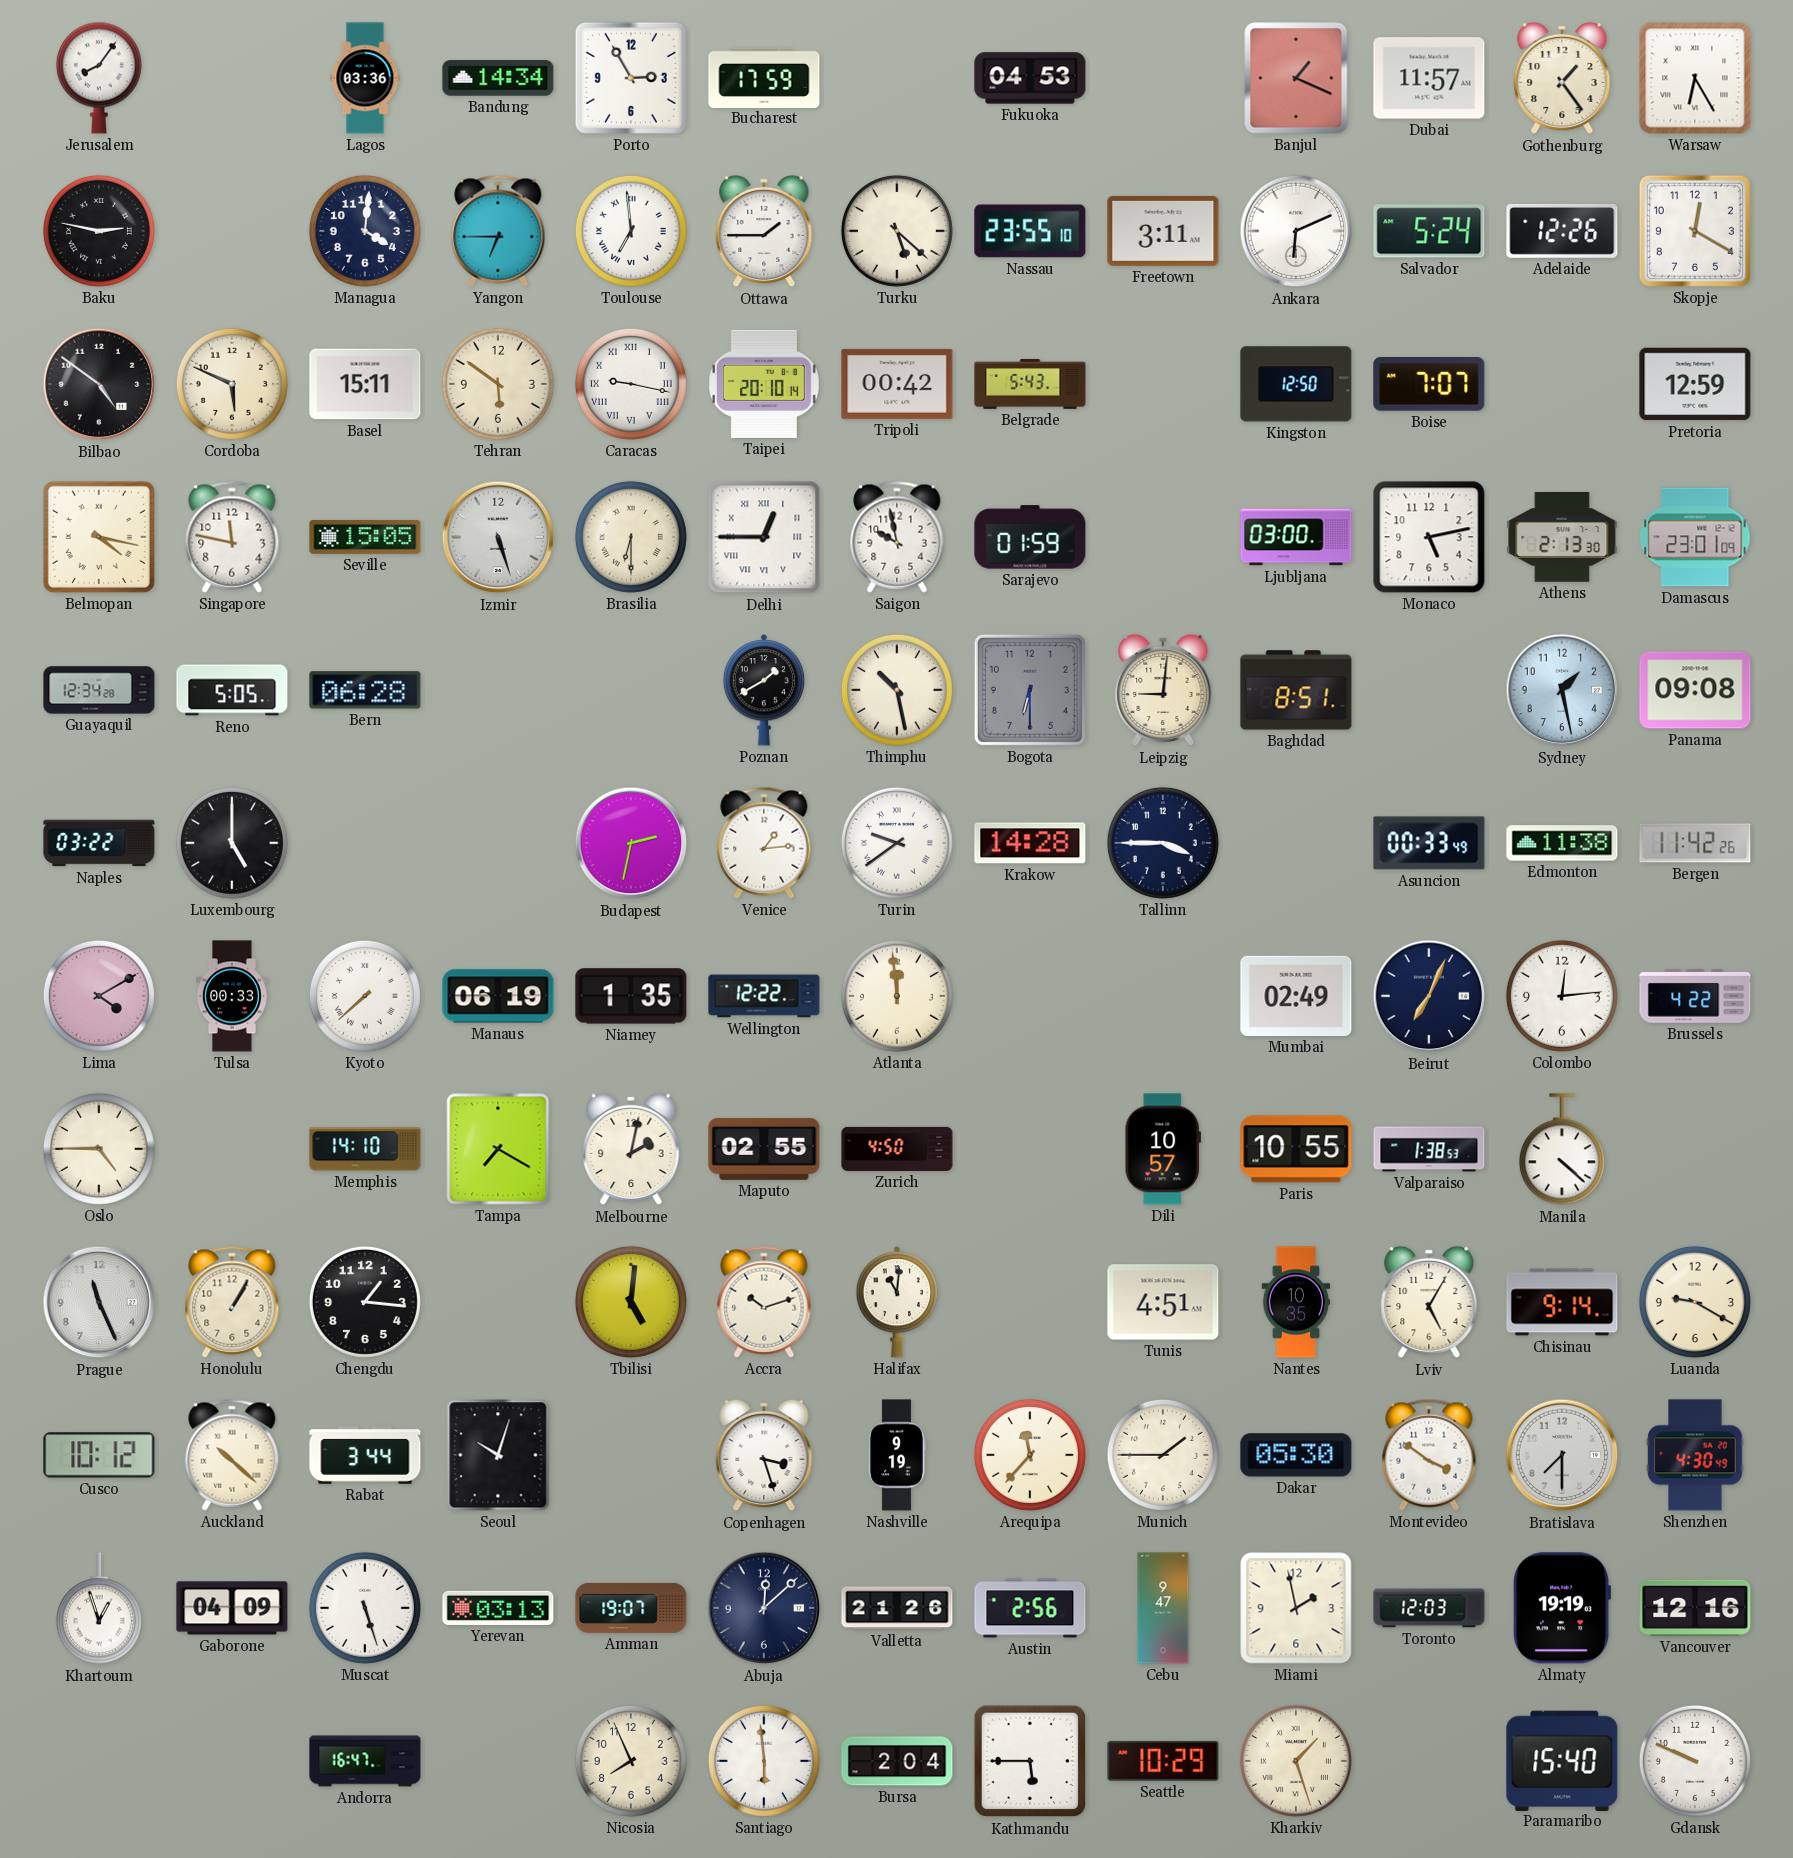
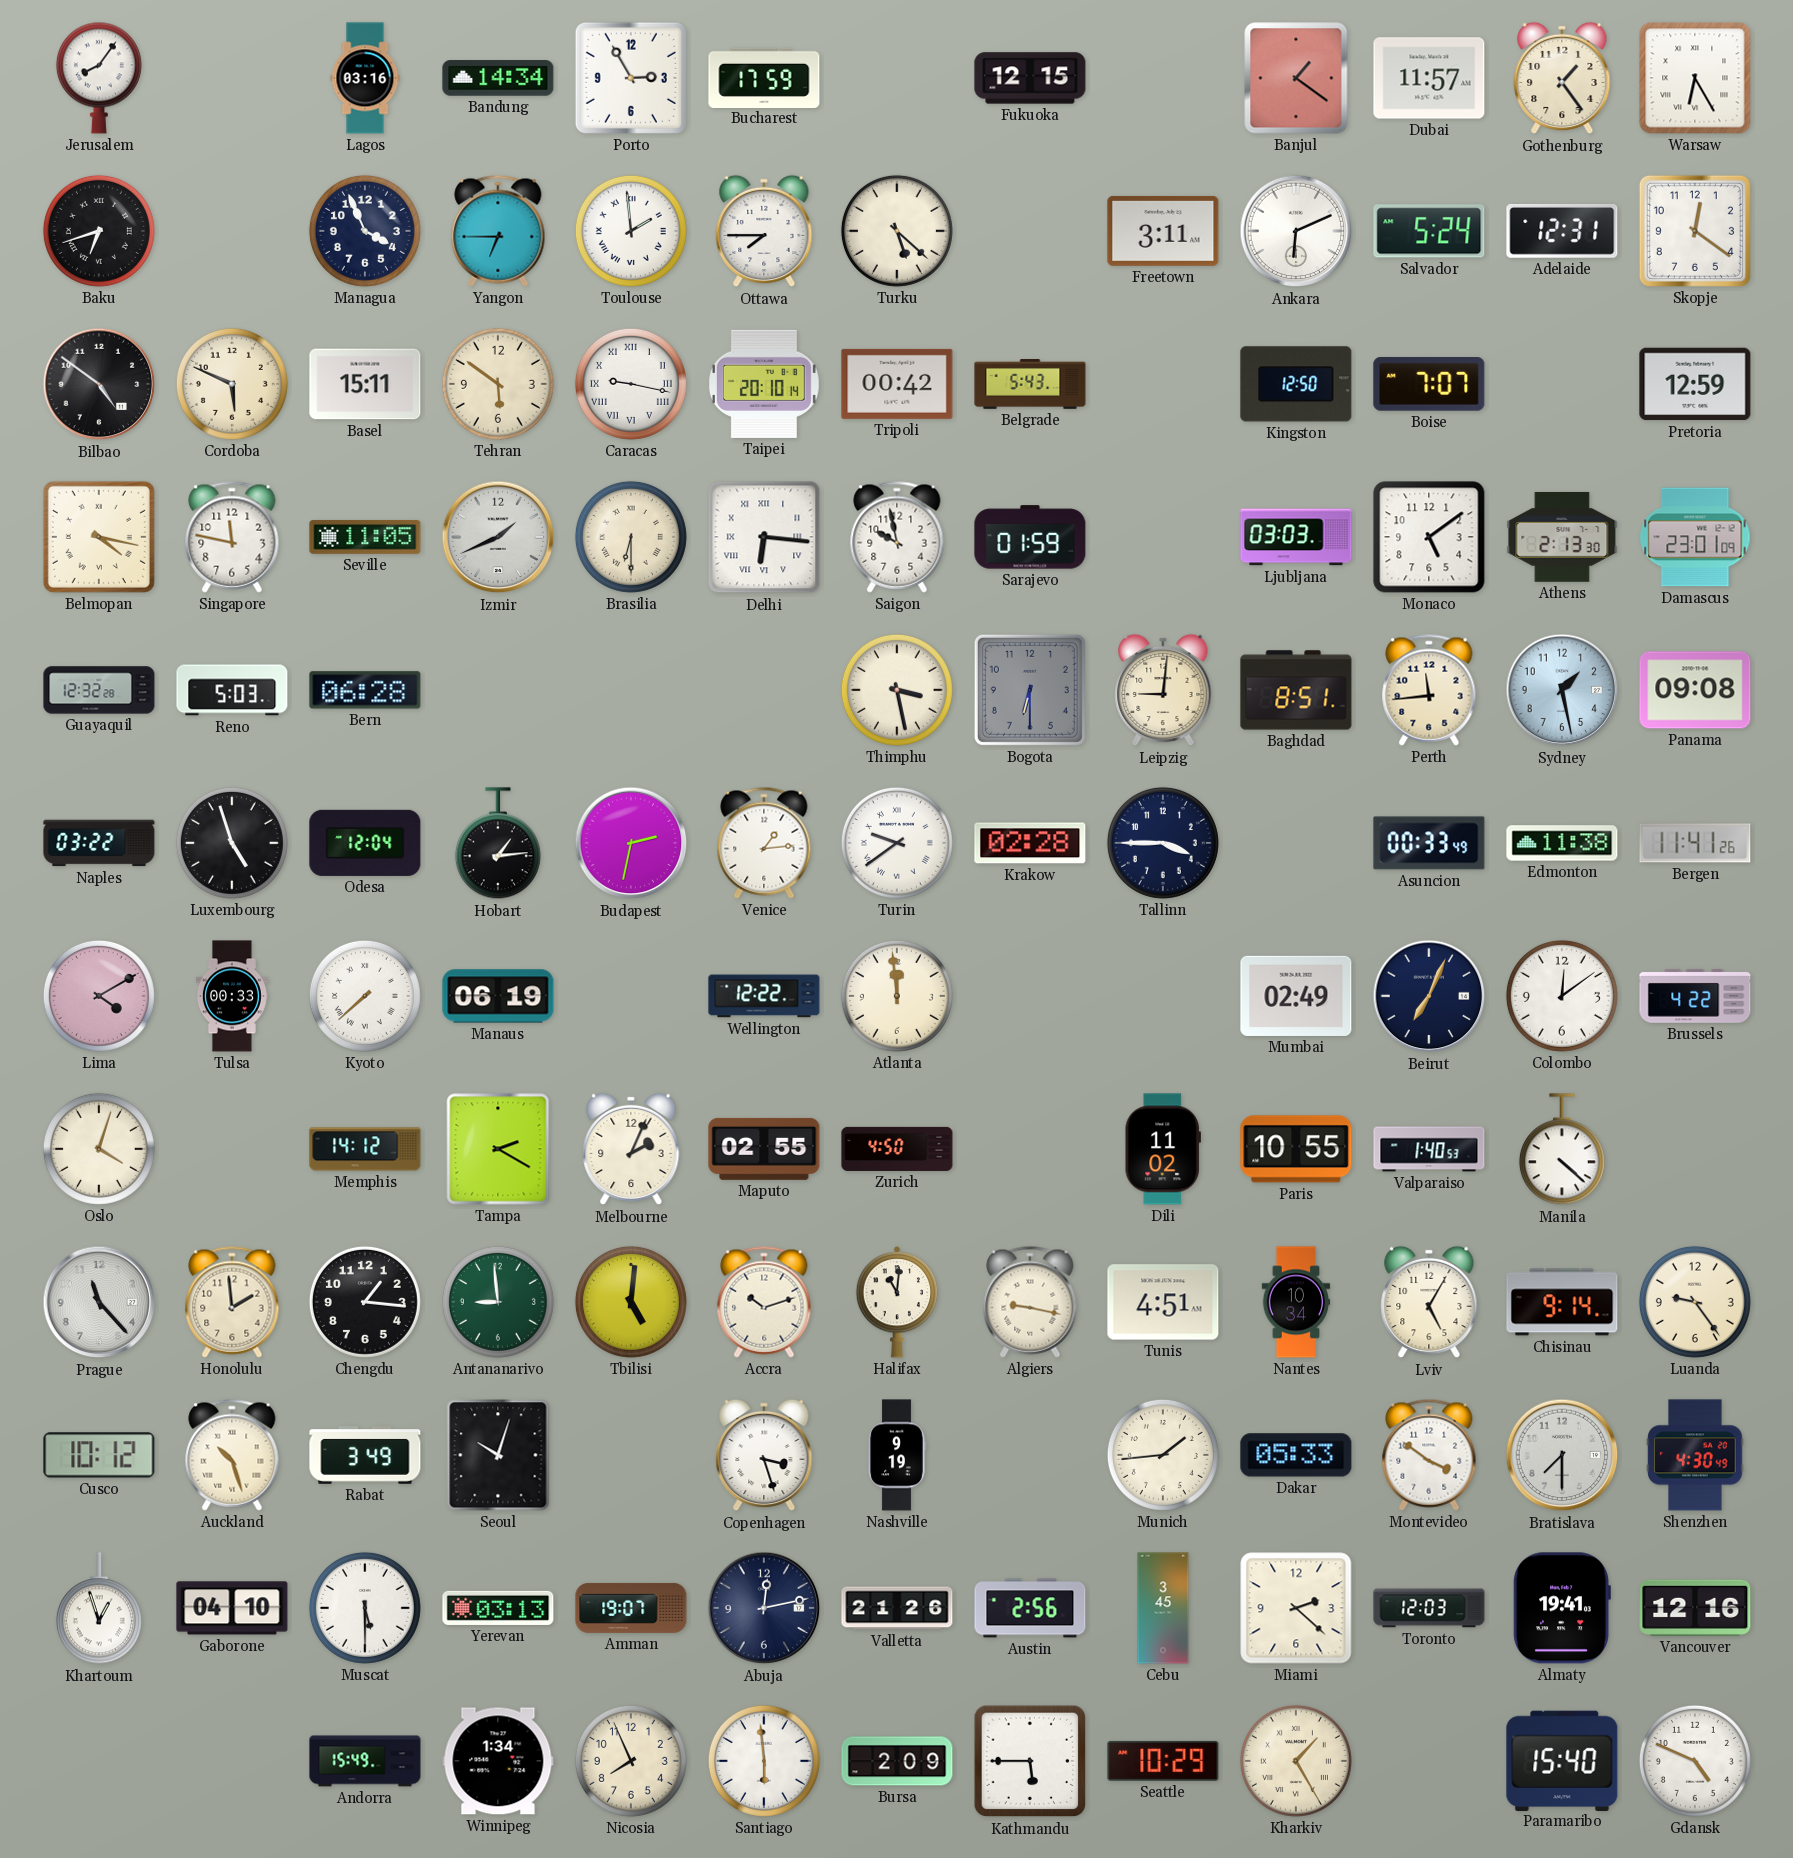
Lagos: 03:36 -> 03:16 (365, 78)
Fukuoka: 04:53 -> 12:15 (1030, 78)
Banjul: 1:19 -> 1:21 (1296, 78)
Baku: 2:47 -> 6:42 (99, 231)
Managua: 4:01 -> 3:56 (365, 231)
Toulouse: 6:59 -> 1:59 (631, 231)
Ottawa: 1:45 -> 7:45 (764, 231)
Nassau: 23:55 -> none (1030, 231)
Adelaide: 12:26 -> 12:31 (1562, 231)
Skopje: 12:20 -> 12:21 (1695, 231)
Seville: 15:05 -> 11:05 (365, 537)
Izmir: 5:27 -> 1:41 (498, 537)
Delhi: 12:45 -> 6:16 (764, 537)
Ljubljana: 03:00 -> 03:03 (1296, 537)
Monaco: 5:13 -> 5:09 (1429, 537)
Guayaquil: 12:34 -> 12:32 (99, 690)
Reno: 5:05 -> 5:03 (232, 690)
Poznan: 1:40 -> none (764, 690)
Thimphu: 10:28 -> 3:28 (897, 690)
Perth: none -> 11:44 (1429, 690)
Luxembourg: 5:00 -> 4:57 (232, 843)
Odesa: none -> 12:04 (365, 843)
Hobart: none -> 1:14 (498, 844)
Krakow: 14:28 -> 02:28 (1030, 843)
Bergen: 11:42 -> 11:41 (1695, 843)
Niamey: 1:35 -> none (631, 996)
Colombo: 12:14 -> 12:09 (1562, 996)
Oslo: 4:45 -> 4:03 (99, 1149)
Memphis: 14:10 -> 14:12 (365, 1149)
Tampa: 7:20 -> 2:20 (498, 1149)
Melbourne: 2:02 -> 2:04 (631, 1149)
Dili: 10:57 -> 11:02 (1163, 1149)
Valparaiso: 1:38 -> 1:40 (1429, 1149)
Prague: 11:26 -> 11:23 (99, 1302)
Honolulu: 1:05 -> 1:59 (232, 1302)
Antananarivo: none -> 8:59 (498, 1302)
Algiers: none -> 9:17 (1030, 1302)
Nantes: 10:35 -> 10:34 (1296, 1302)
Luanda: 9:20 -> 9:24 (1695, 1302)
Auckland: 10:22 -> 10:27 (232, 1455)
Rabat: 3:44 -> 3:49 (365, 1456)
Arequipa: 11:37 -> none (1030, 1455)
Munich: 1:45 -> 1:44 (1163, 1455)
Dakar: 05:30 -> 05:33 (1296, 1455)
Gaborone: 04:09 -> 04:10 (232, 1608)
Muscat: 5:27 -> 5:30 (365, 1608)
Abuja: 12:08 -> 12:13 (764, 1608)
Cebu: 9:47 -> 3:45 (1163, 1608)
Miami: 1:58 -> 2:22 (1296, 1608)
Almaty: 19:19 -> 19:41 (1562, 1608)
Andorra: 16:47 -> 15:49 (365, 1761)
Winnipeg: none -> 1:34 (498, 1761)
Bursa: 2:04 -> 2:09 (897, 1761)
Kharkiv: 1:27 -> 1:25 (1296, 1761)
Gdansk: 9:49 -> 4:49 (1695, 1761)
